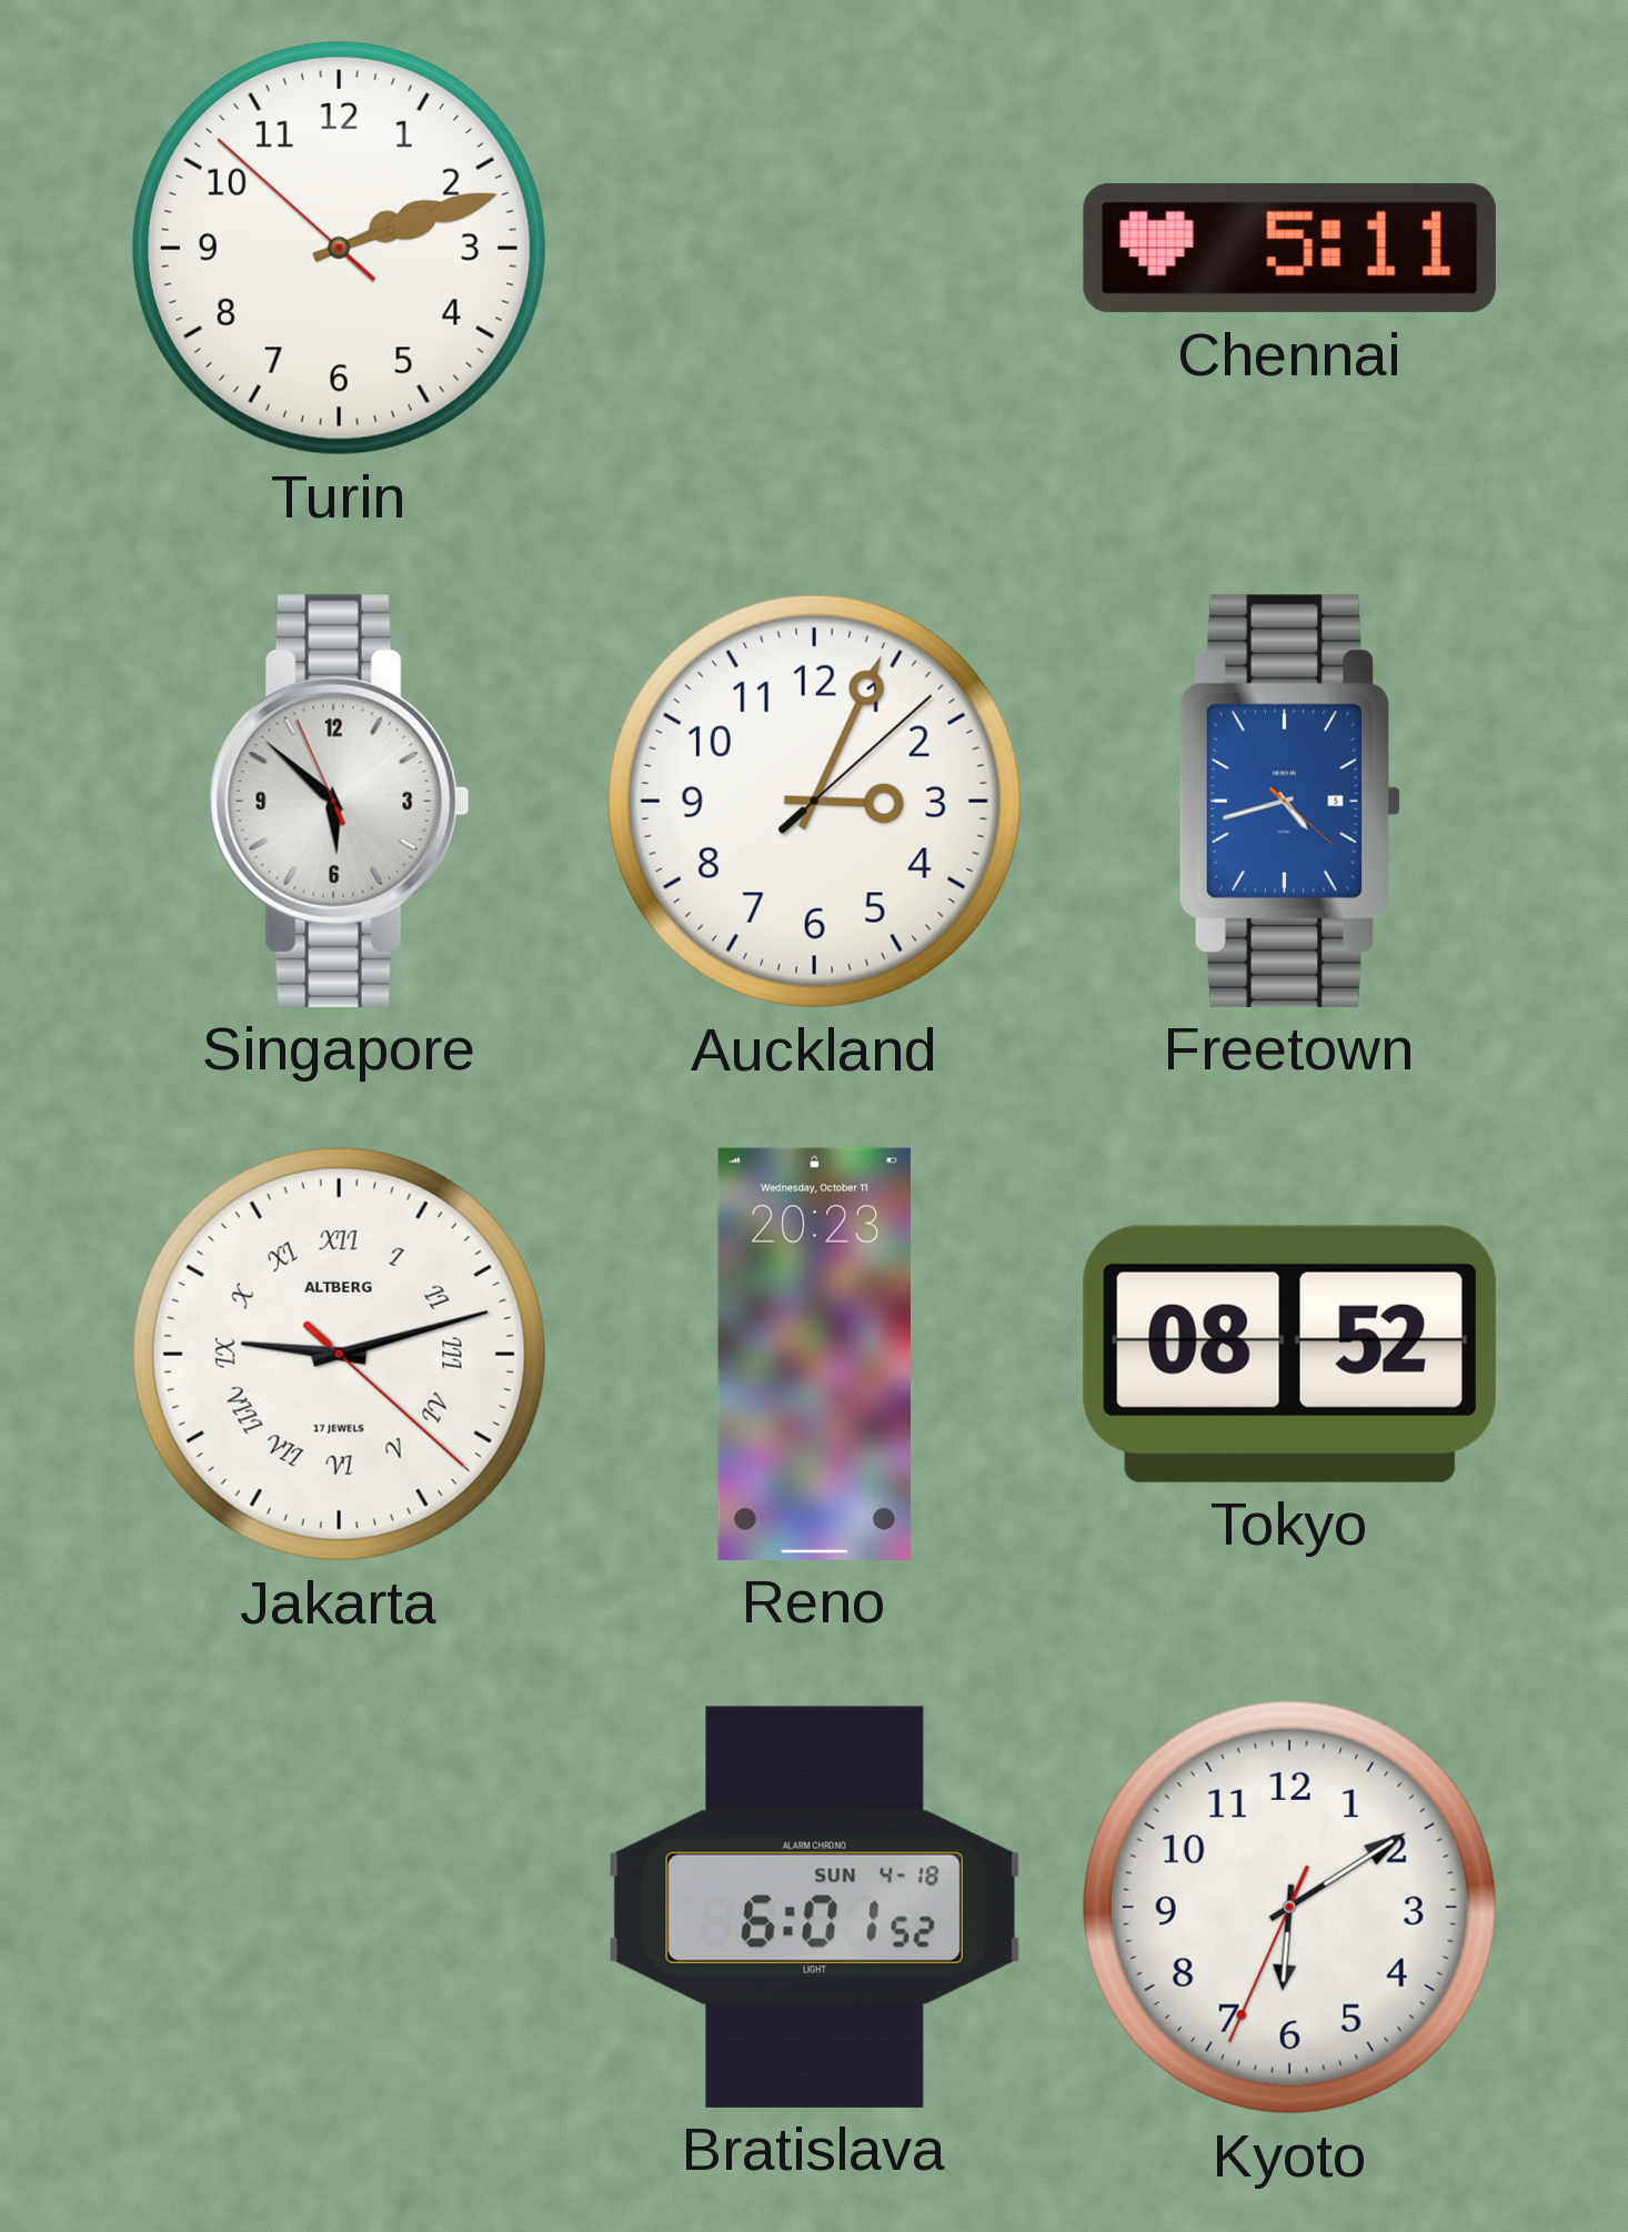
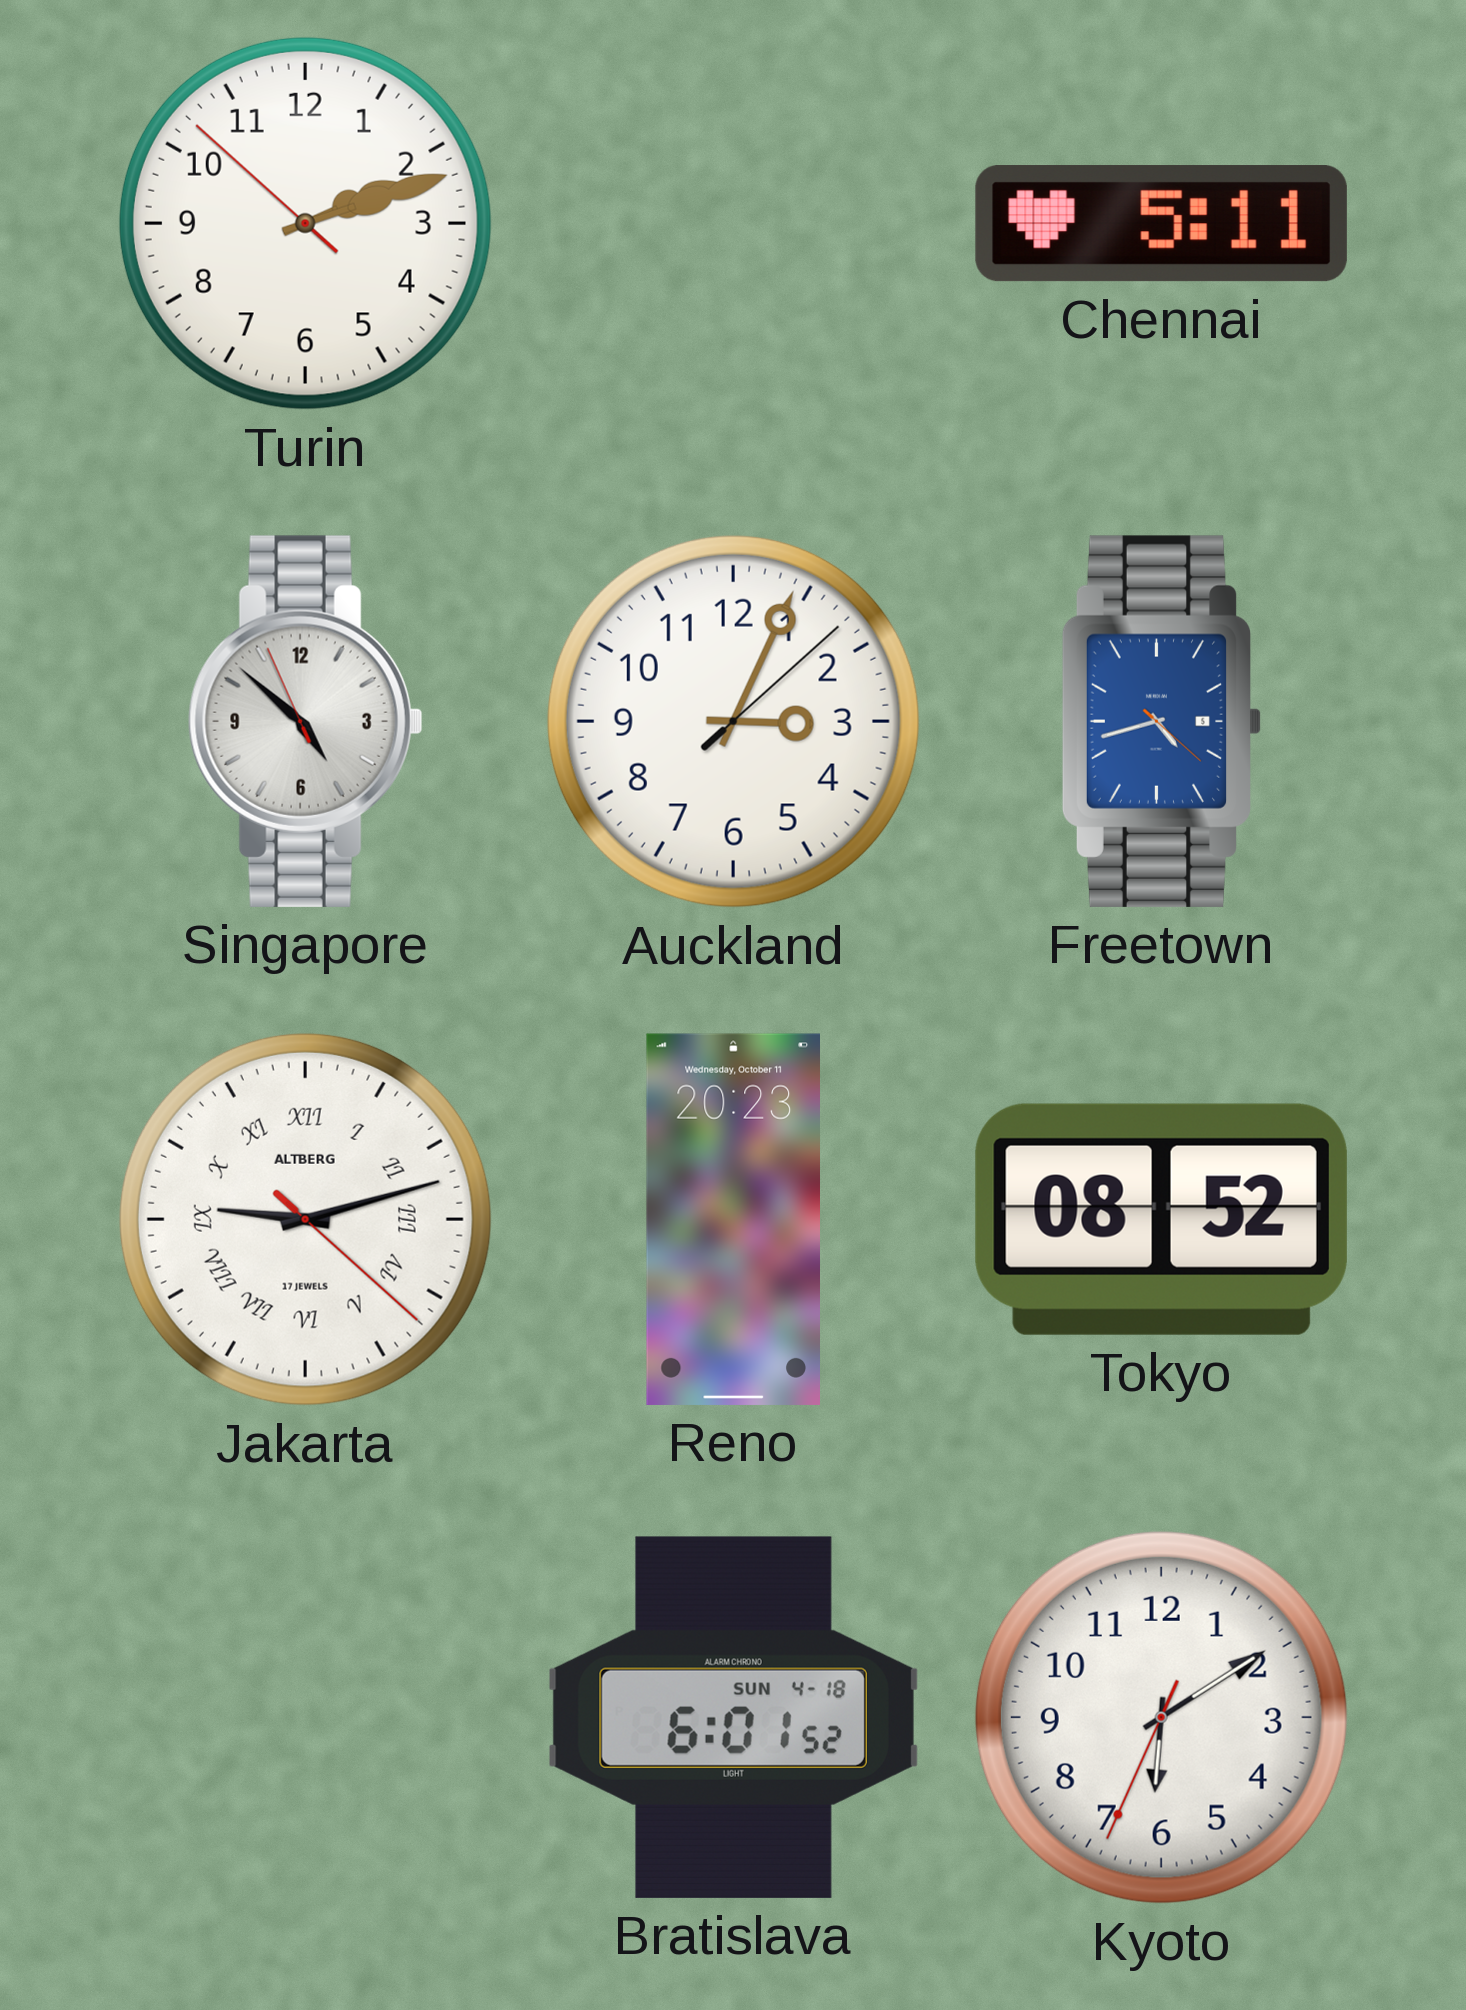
Singapore: 5:51 -> 4:51 (305, 721)
